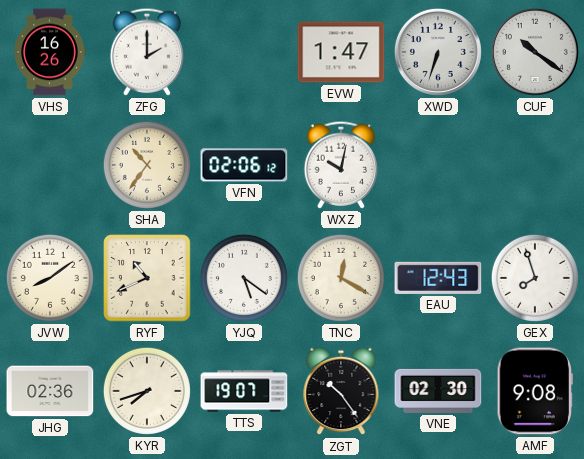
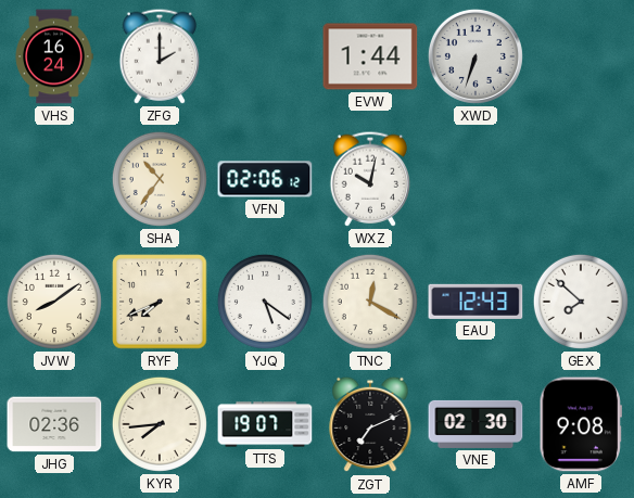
VHS: 16:26 -> 16:24 (54, 56)
EVW: 1:47 -> 1:44 (370, 56)
CUF: 10:21 -> none (535, 52)
RYF: 10:41 -> 7:41 (160, 302)
GEX: 7:57 -> 7:52 (581, 302)
KYR: 7:42 -> 7:44 (160, 424)
ZGT: 10:24 -> 7:11 (370, 424)
